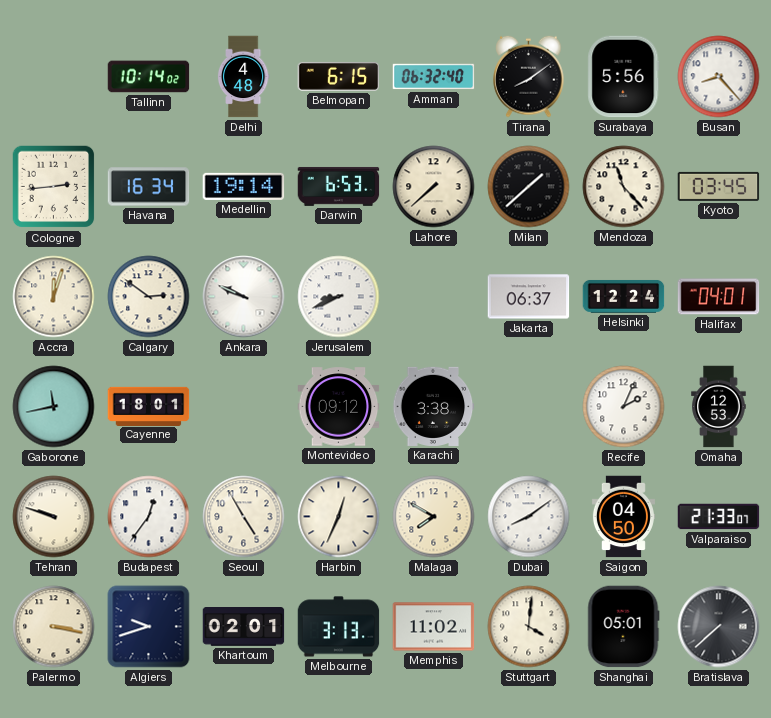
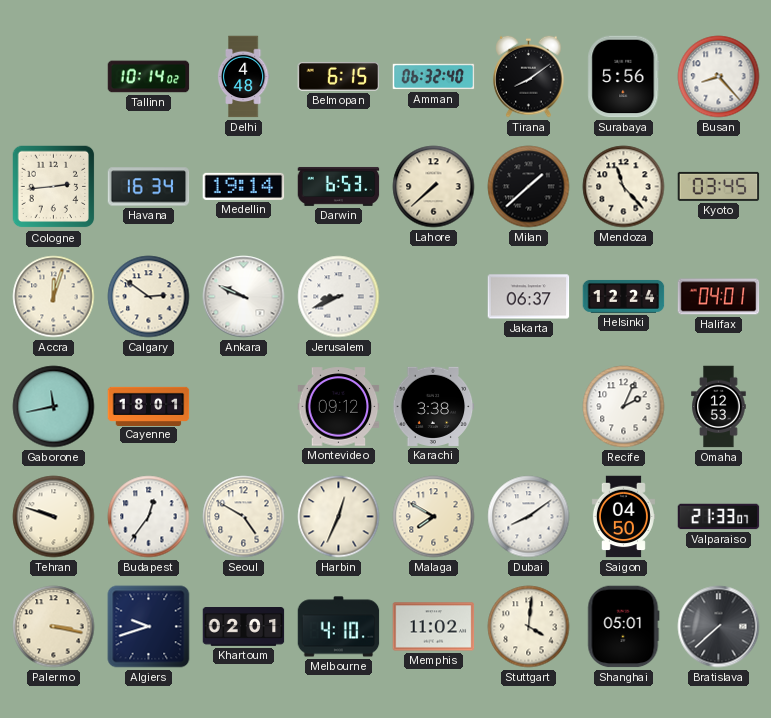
Seoul: 4:55 -> 4:50 (244, 517)
Melbourne: 3:13 -> 4:10 (339, 627)
